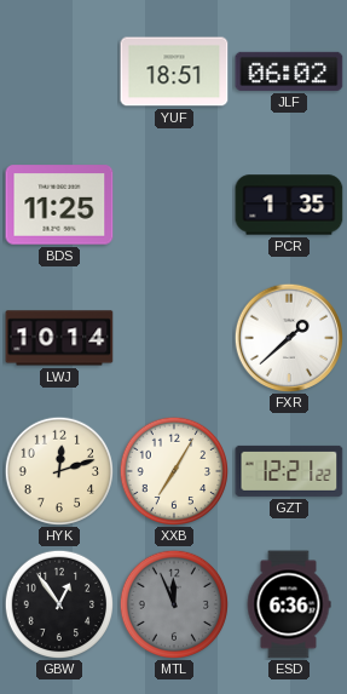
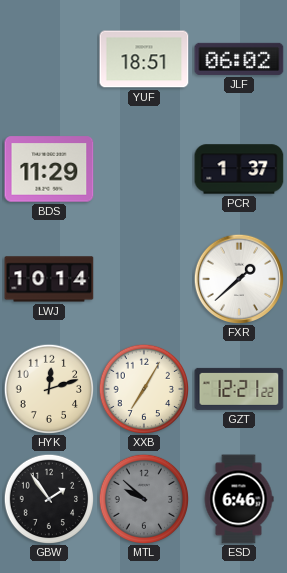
BDS: 11:25 -> 11:29 (49, 169)
PCR: 1:35 -> 1:37 (239, 169)
GBW: 12:54 -> 1:54 (48, 498)
MTL: 11:56 -> 9:52 (143, 498)
ESD: 6:36 -> 6:46 (239, 499)
